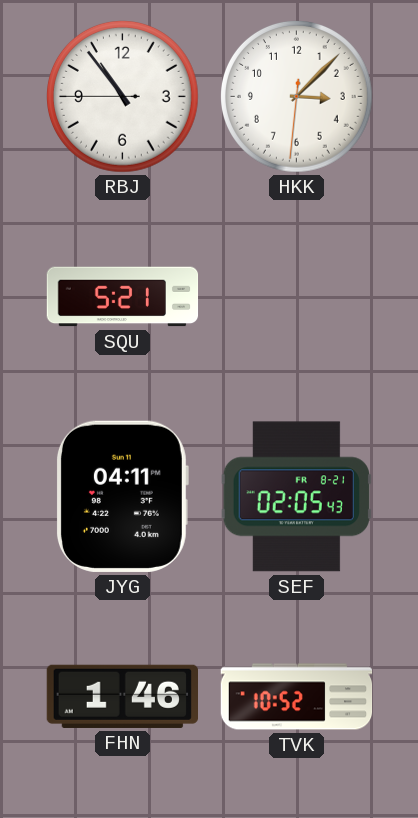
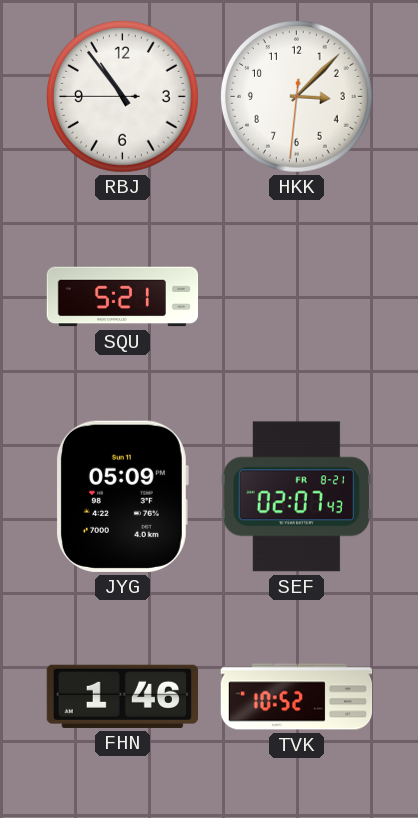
JYG: 04:11 -> 05:09 (122, 496)
SEF: 02:05 -> 02:07 (296, 497)
